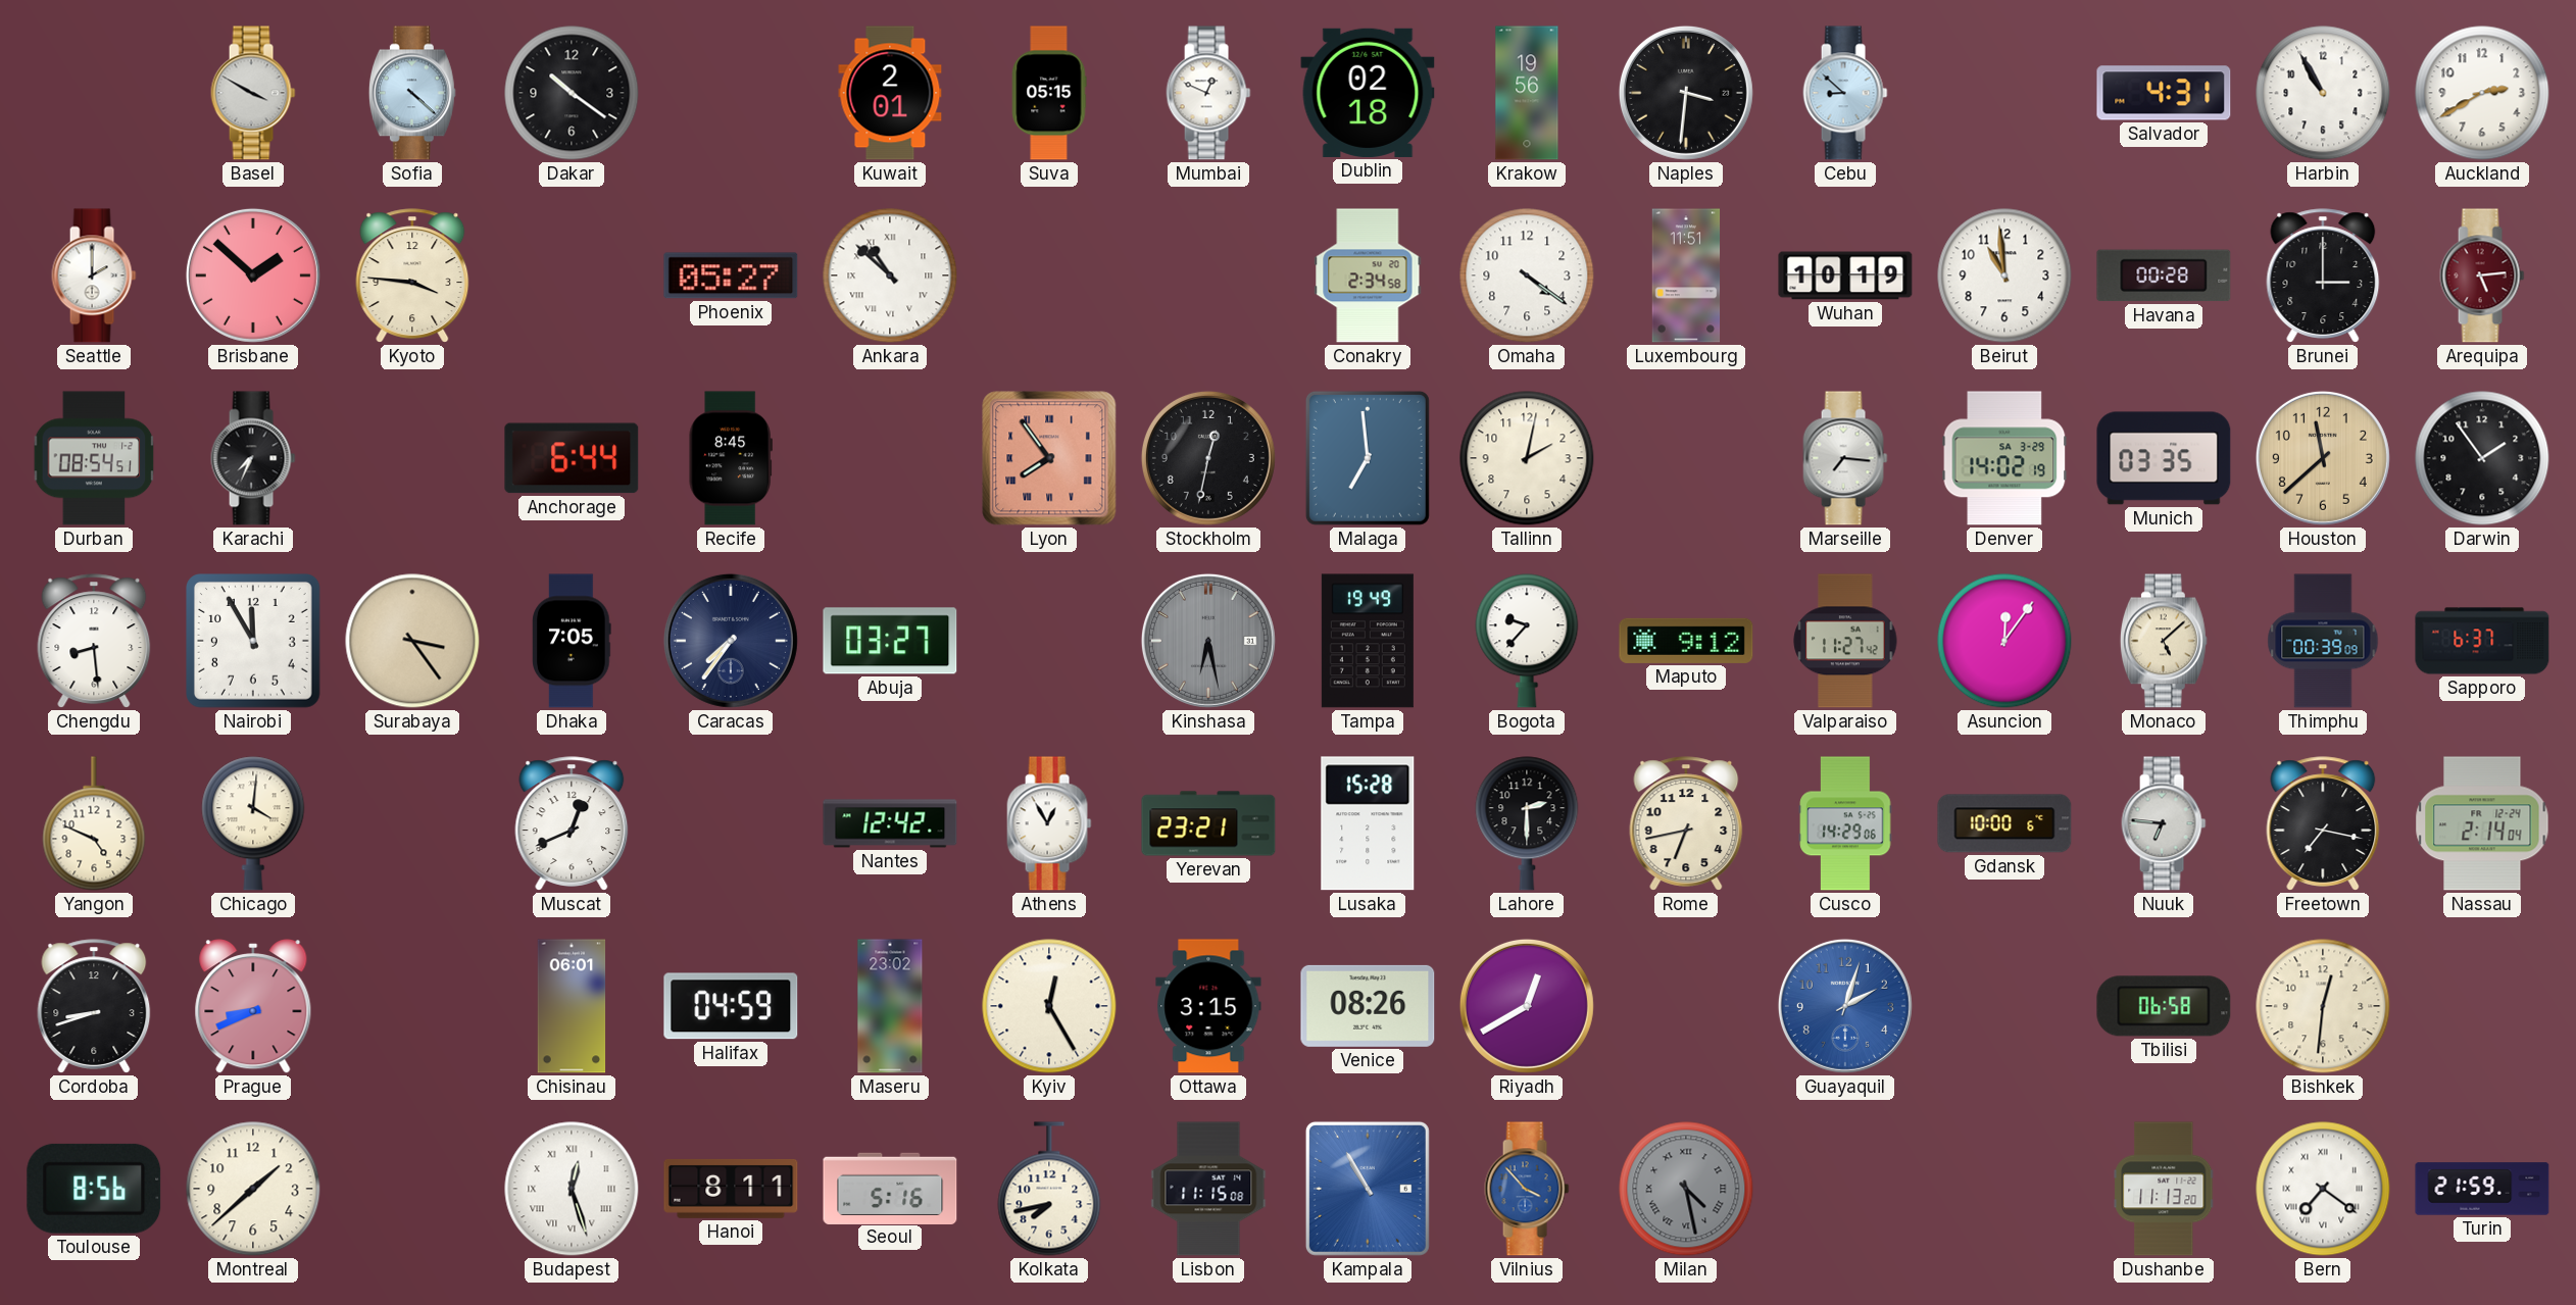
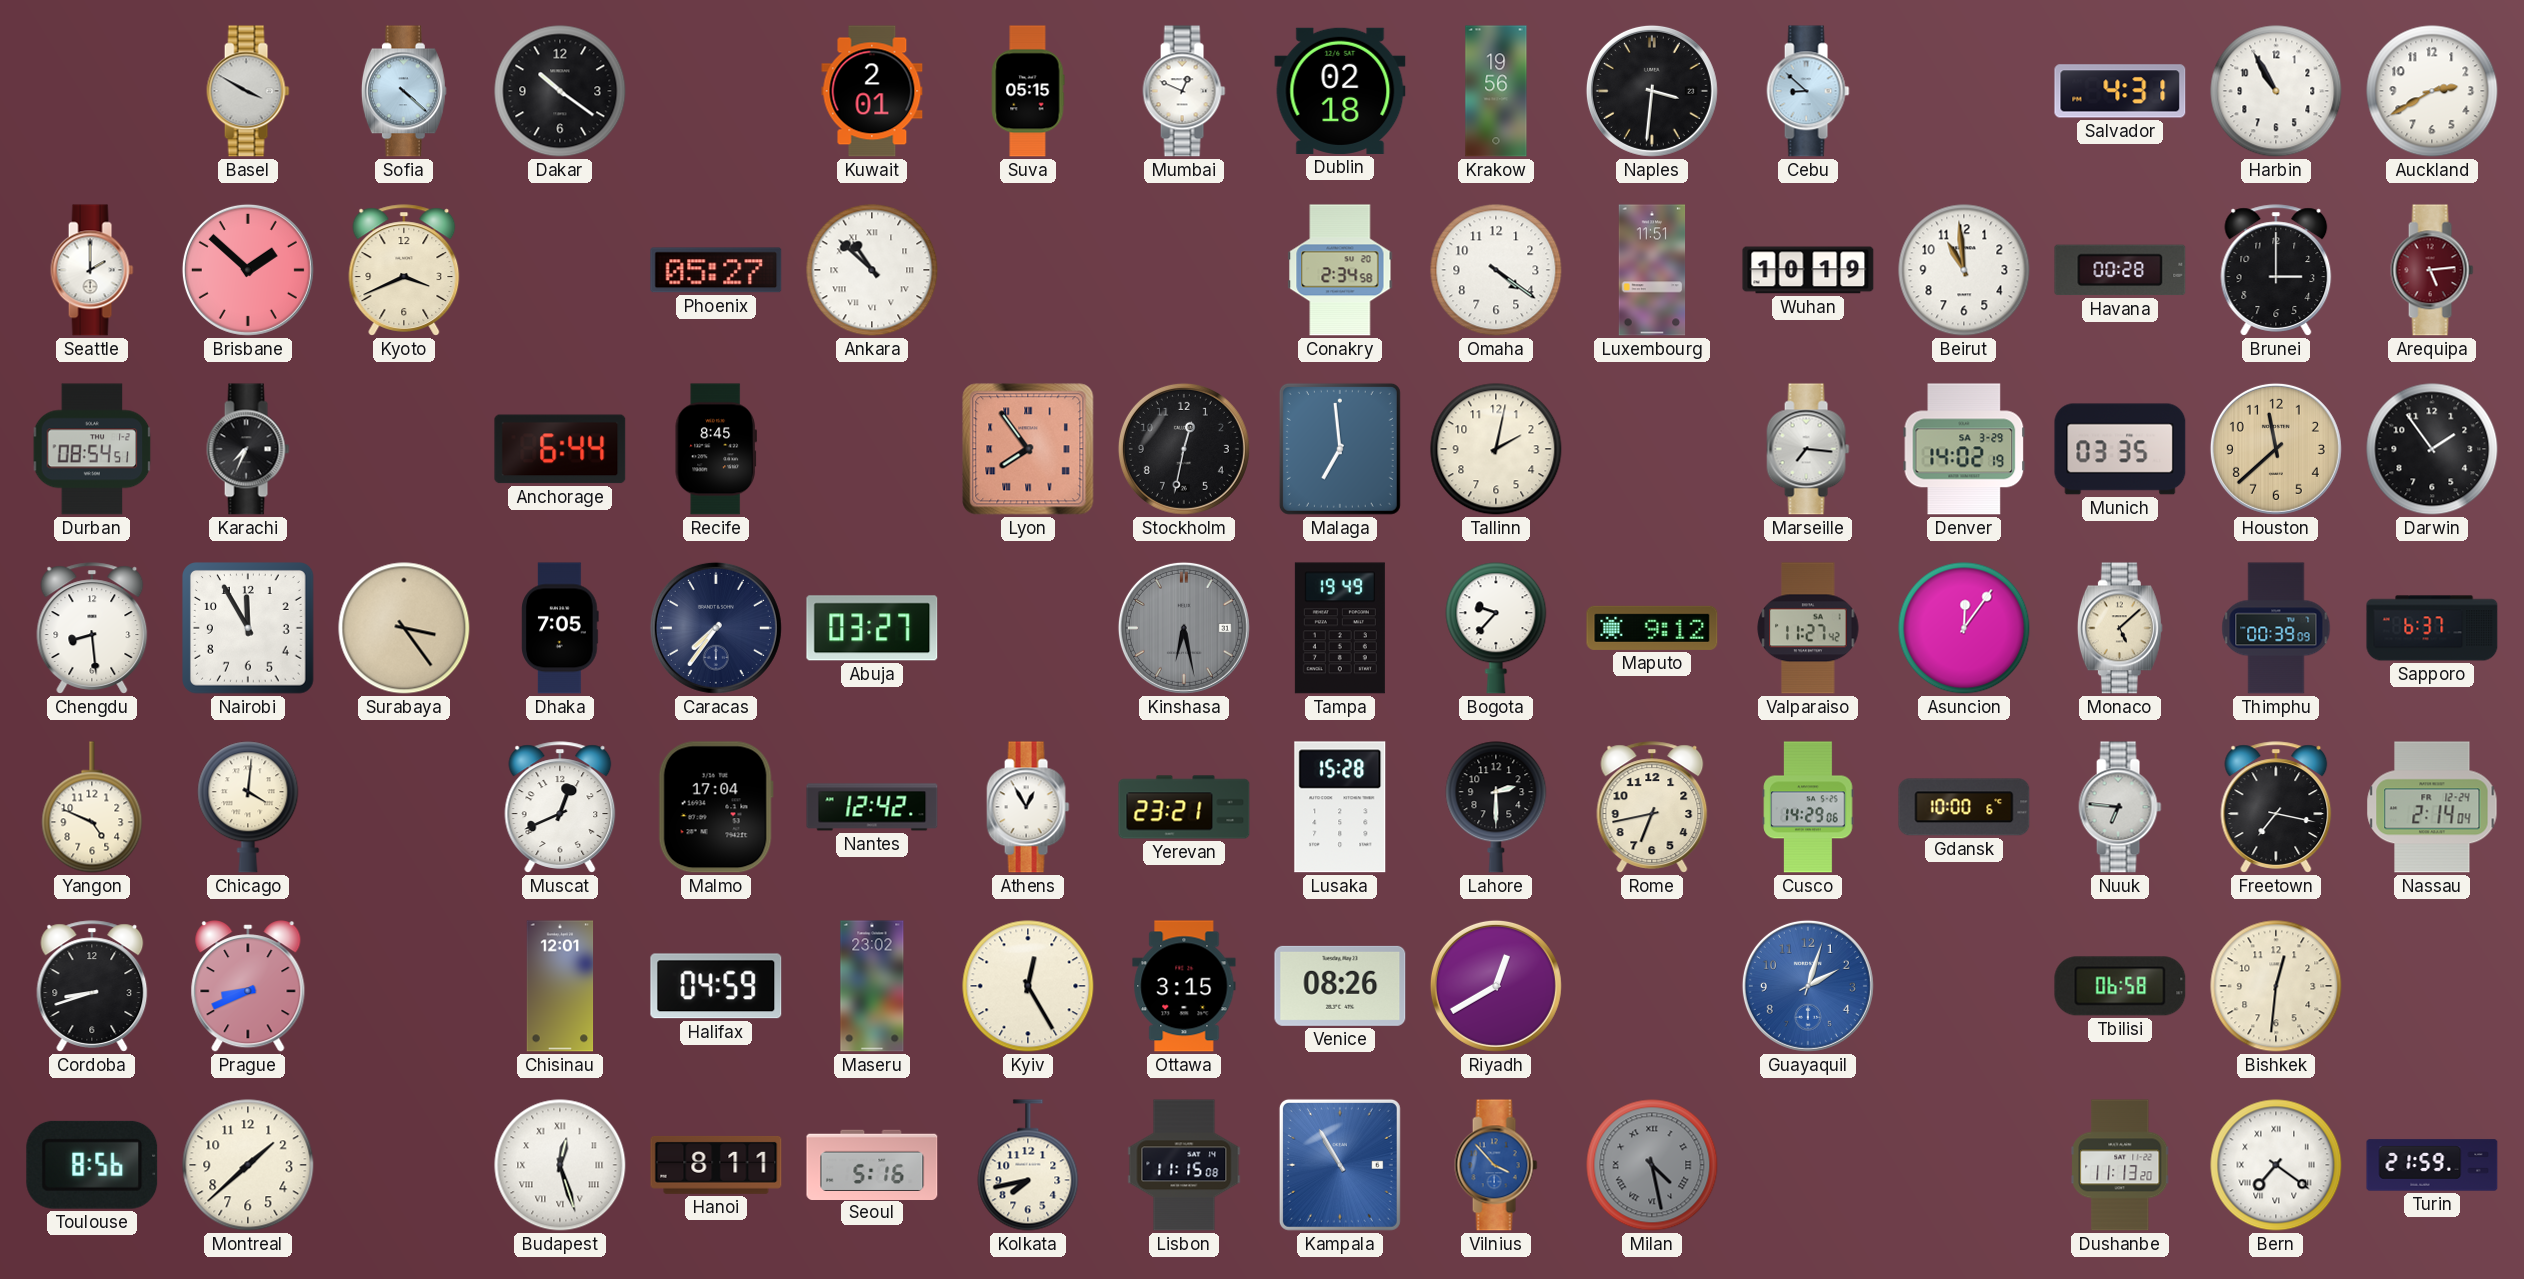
Kyoto: 3:46 -> 3:41 (404, 270)
Malmo: none -> 17:04 (716, 807)
Chisinau: 06:01 -> 12:01 (560, 986)
